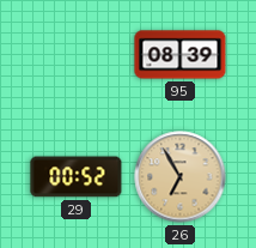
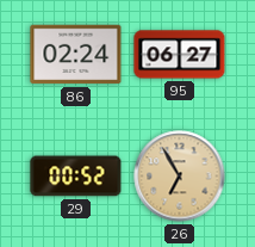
86: none -> 02:24 (76, 55)
95: 08:39 -> 06:27 (180, 55)
